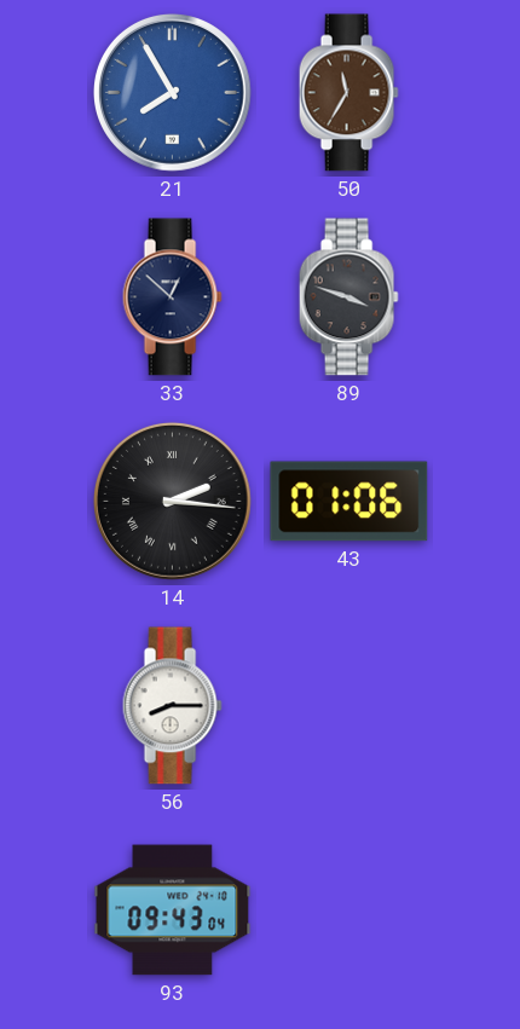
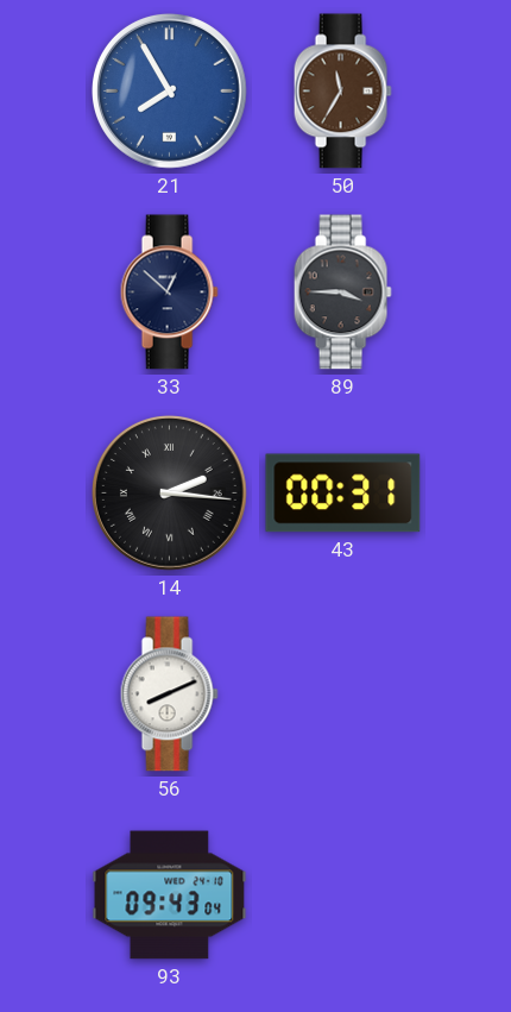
89: 3:48 -> 3:45 (342, 293)
43: 01:06 -> 00:31 (343, 494)
56: 8:15 -> 8:11 (169, 694)
